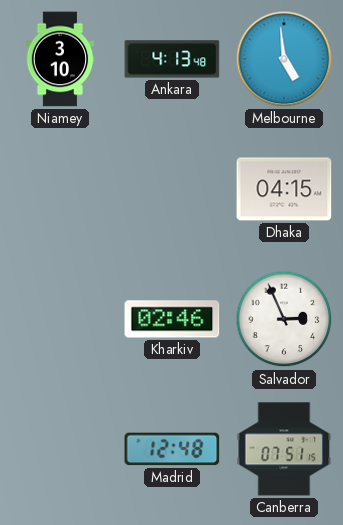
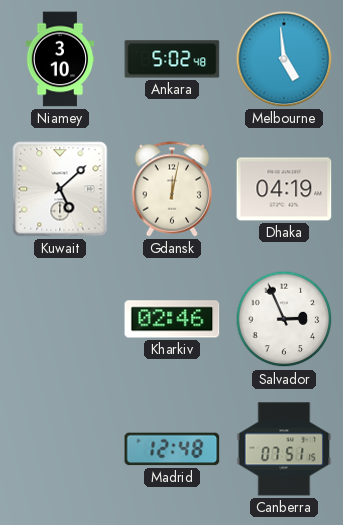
Ankara: 4:13 -> 5:02 (172, 59)
Kuwait: none -> 5:08 (60, 189)
Gdansk: none -> 12:02 (172, 189)
Dhaka: 04:15 -> 04:19 (284, 189)
